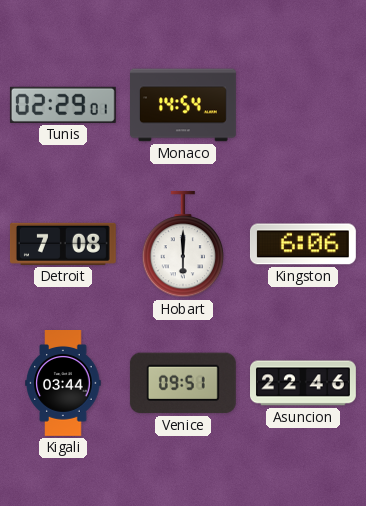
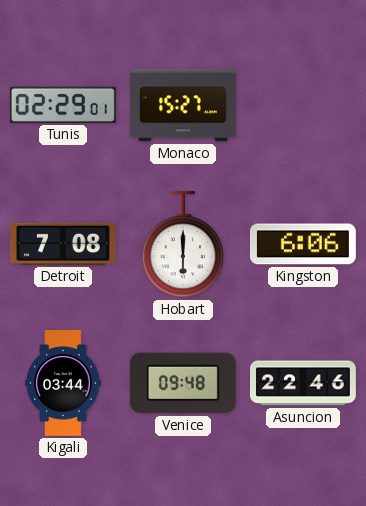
Monaco: 14:54 -> 15:27 (184, 105)
Venice: 09:51 -> 09:48 (183, 383)
